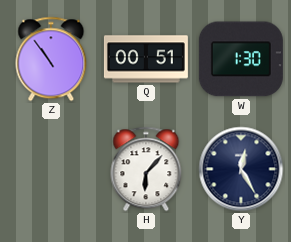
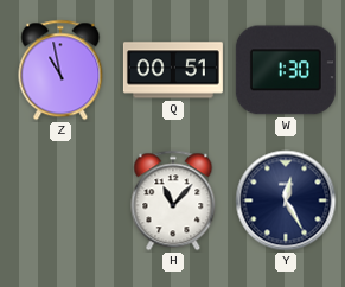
Z: 10:54 -> 10:58 (60, 70)
H: 6:07 -> 11:07 (173, 200)
